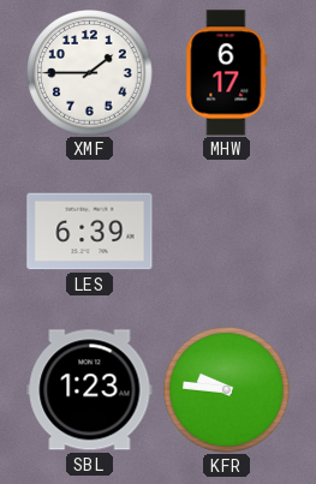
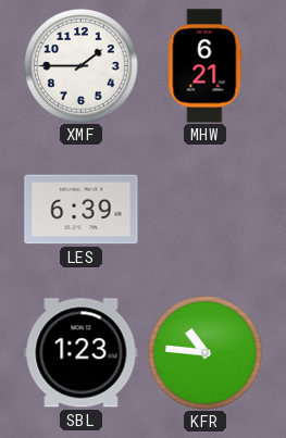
MHW: 6:17 -> 6:21 (206, 66)
KFR: 9:46 -> 10:46 (206, 353)
